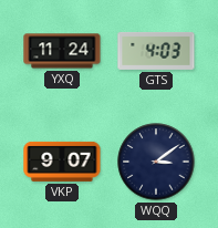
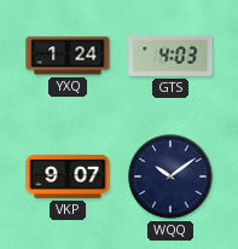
YXQ: 11:24 -> 1:24 (68, 56)
WQQ: 3:09 -> 10:09 (170, 176)
